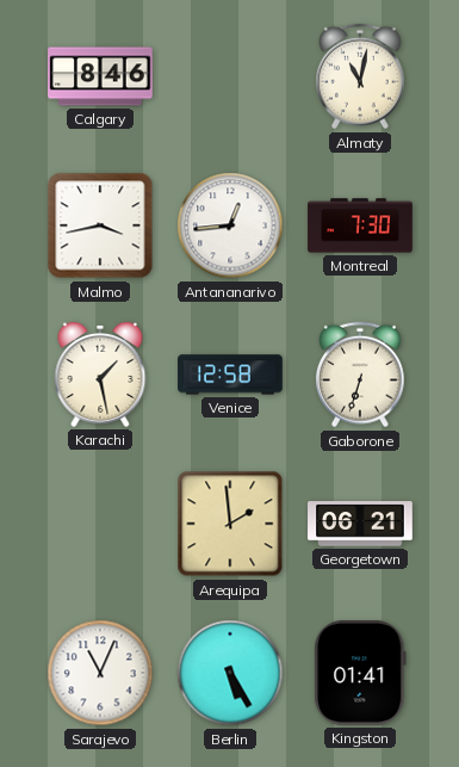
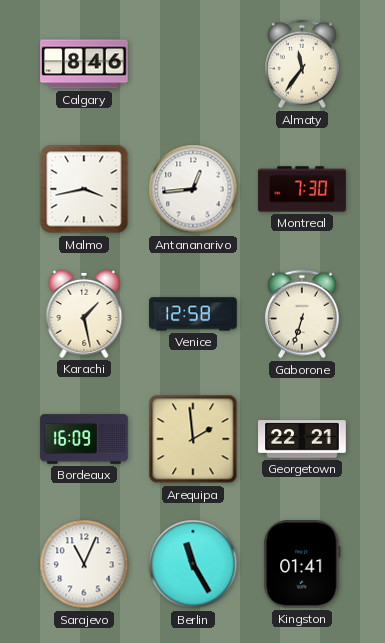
Almaty: 11:02 -> 11:36 (302, 64)
Bordeaux: none -> 16:09 (84, 439)
Georgetown: 06:21 -> 22:21 (302, 439)
Berlin: 5:25 -> 11:25 (193, 564)
